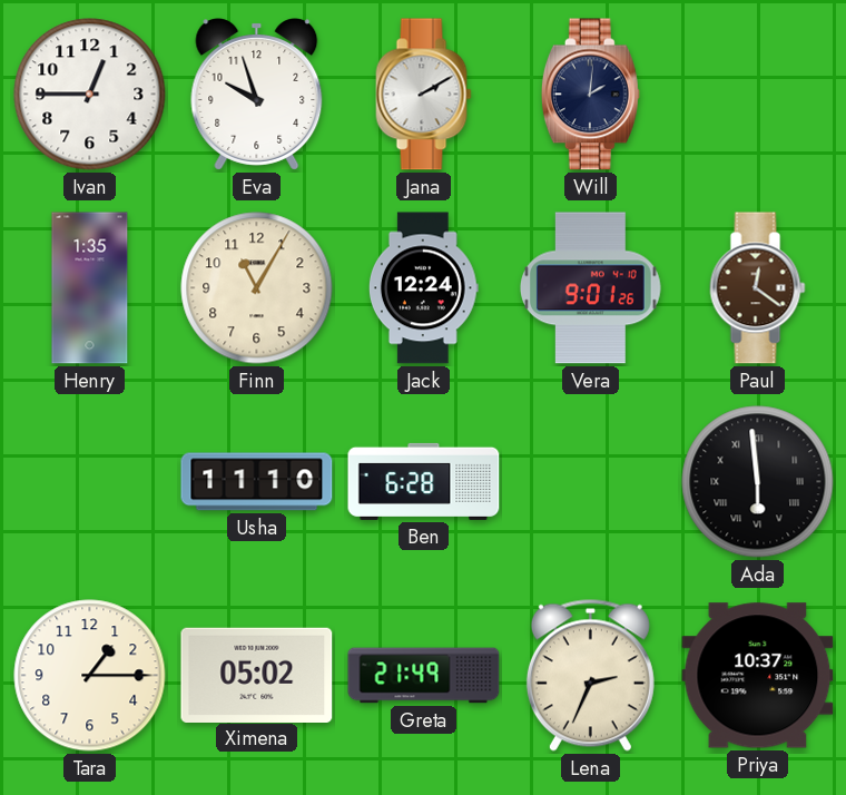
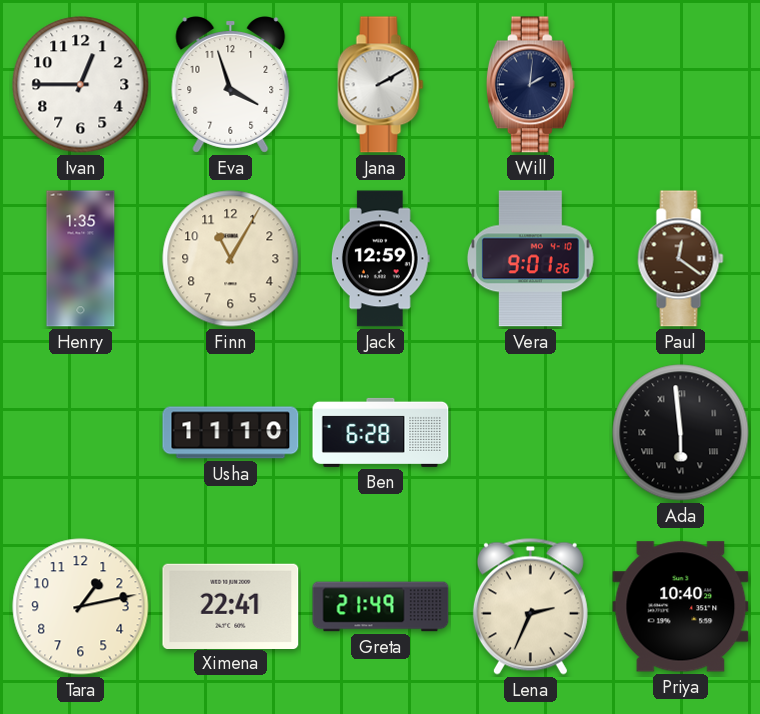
Eva: 9:57 -> 3:57 (231, 85)
Jack: 12:24 -> 12:59 (380, 259)
Tara: 1:15 -> 1:13 (81, 607)
Ximena: 05:02 -> 22:41 (231, 606)
Priya: 10:37 -> 10:40 (681, 607)
